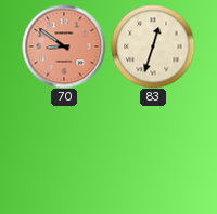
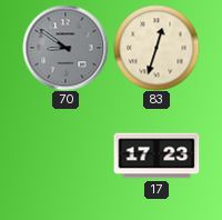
70 dial: salmon -> grey (65, 48)
17: none -> 17:23 (157, 156)
